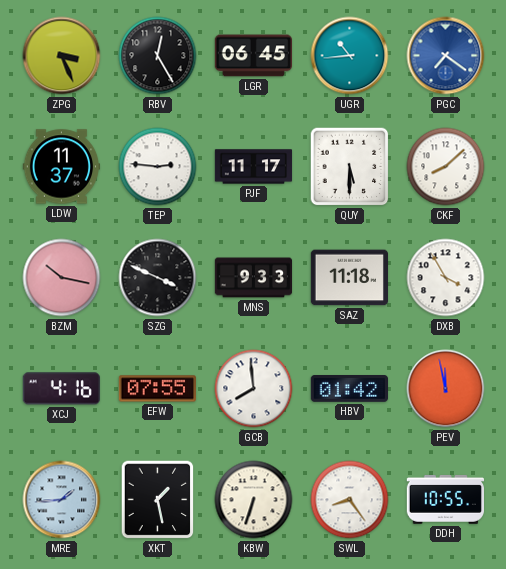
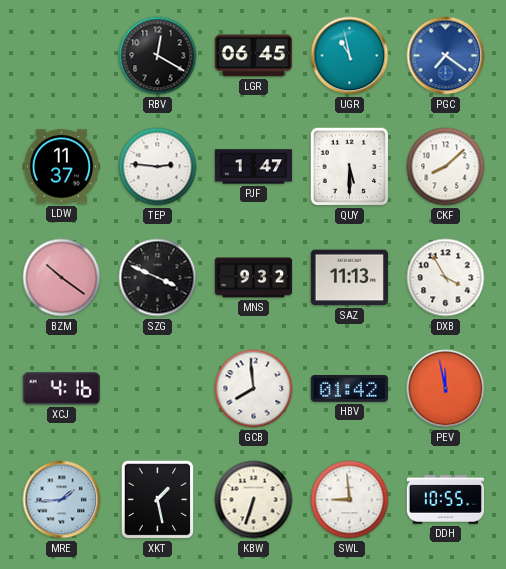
ZPG: 3:26 -> none (62, 56)
RBV: 12:25 -> 12:20 (158, 56)
UGR: 10:44 -> 10:58 (350, 56)
PJF: 11:17 -> 1:47 (254, 167)
BZM: 10:17 -> 10:21 (62, 278)
MNS: 9:33 -> 9:32 (254, 278)
SAZ: 11:18 -> 11:13 (349, 278)
EFW: 07:55 -> none (157, 389)
SWL: 8:24 -> 8:59 (350, 500)
